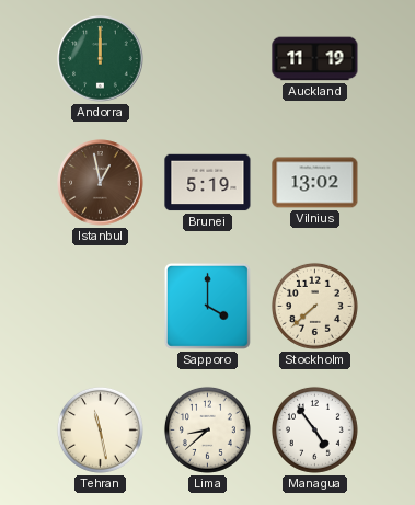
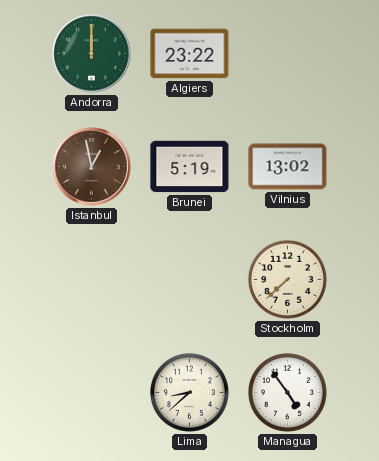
Algiers: none -> 23:22 (190, 54)
Auckland: 11:19 -> none (315, 59)
Sapporo: 4:00 -> none (207, 306)
Tehran: 11:28 -> none (100, 429)
